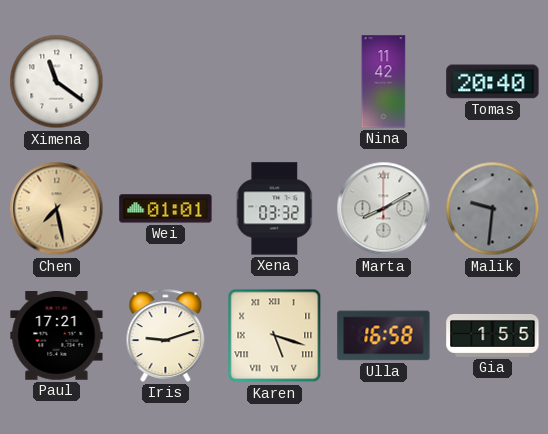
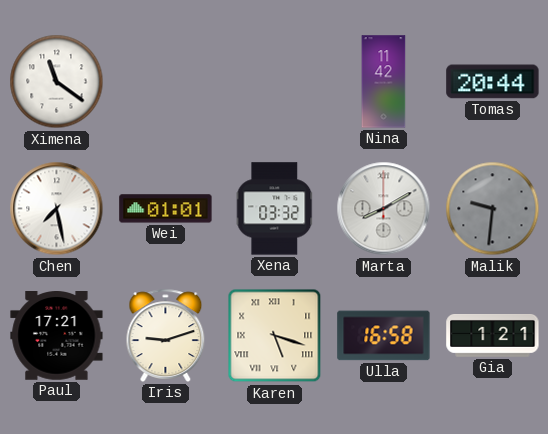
Tomas: 20:40 -> 20:44 (493, 82)
Chen dial: champagne -> white (57, 209)
Gia: 1:55 -> 1:21 (493, 336)
